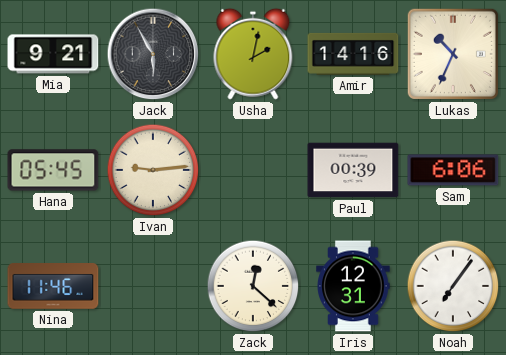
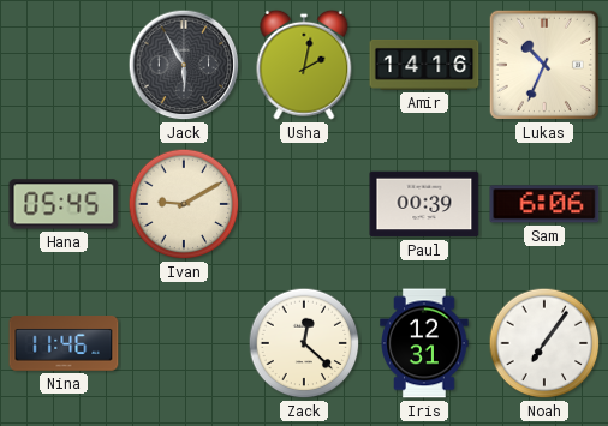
Mia: 9:21 -> none (53, 54)
Ivan: 9:14 -> 9:10 (184, 204)
